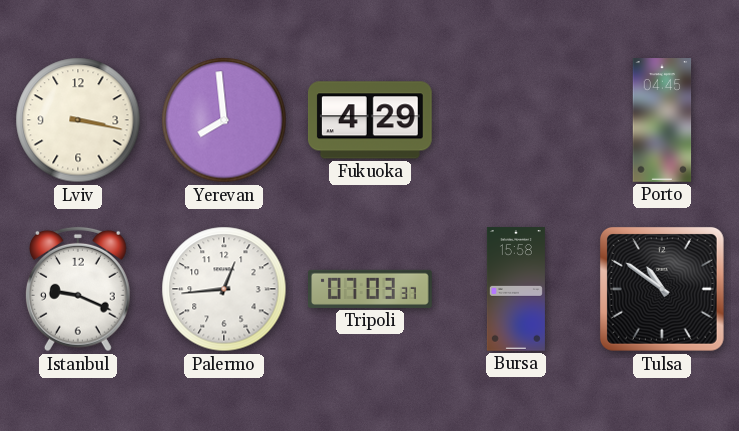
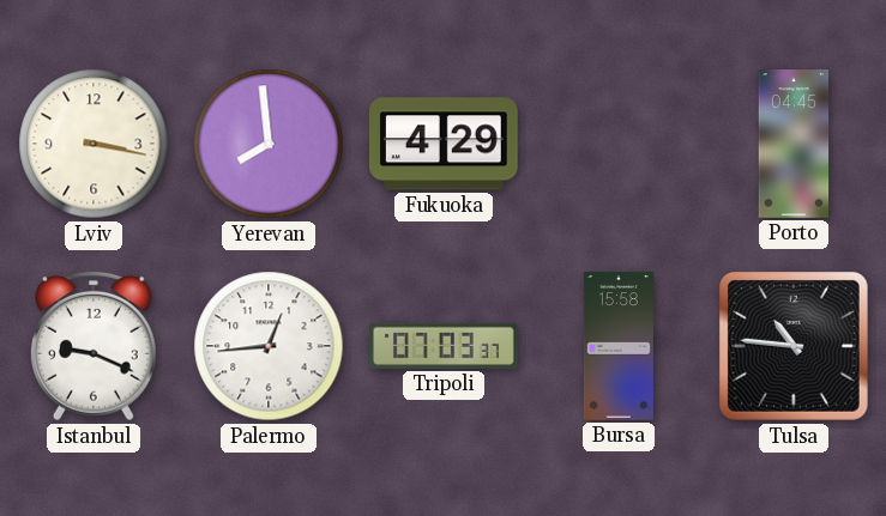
Tulsa: 10:51 -> 10:46 (794, 346)
